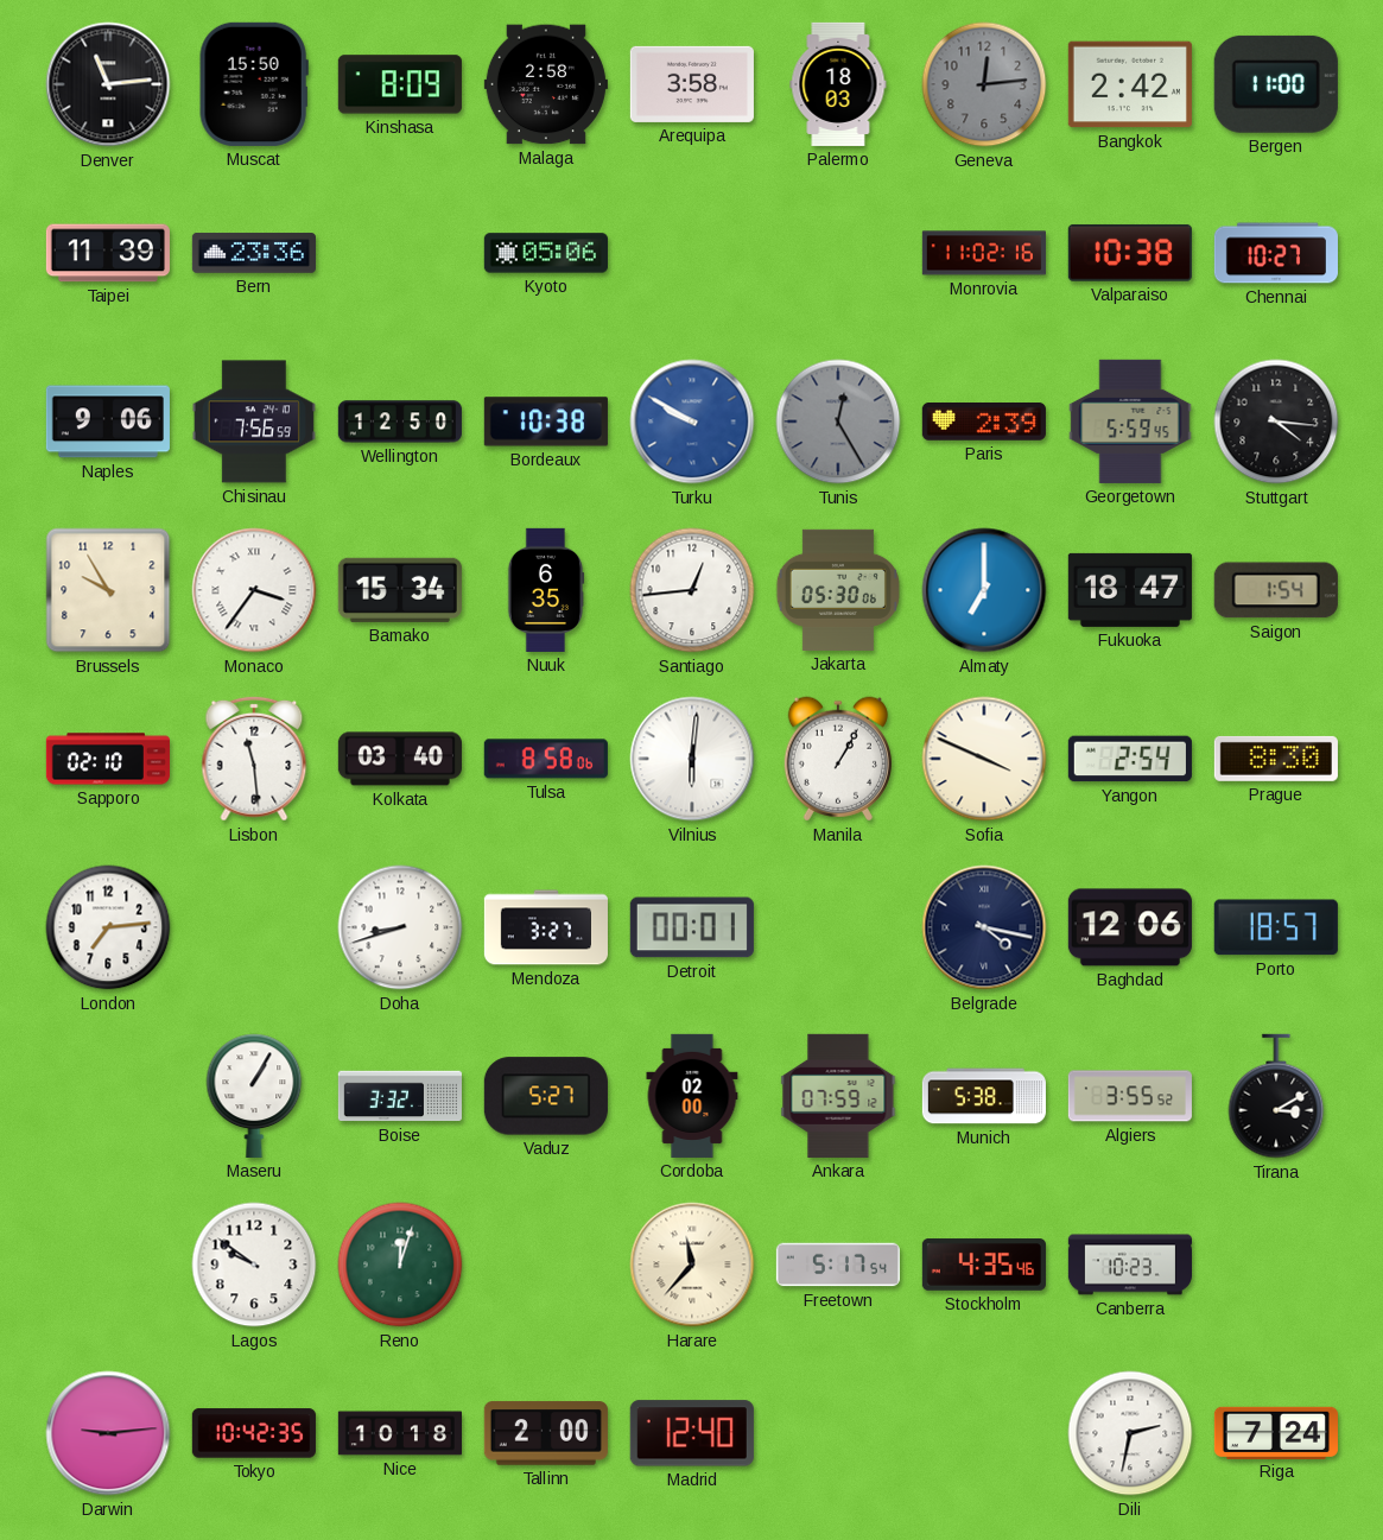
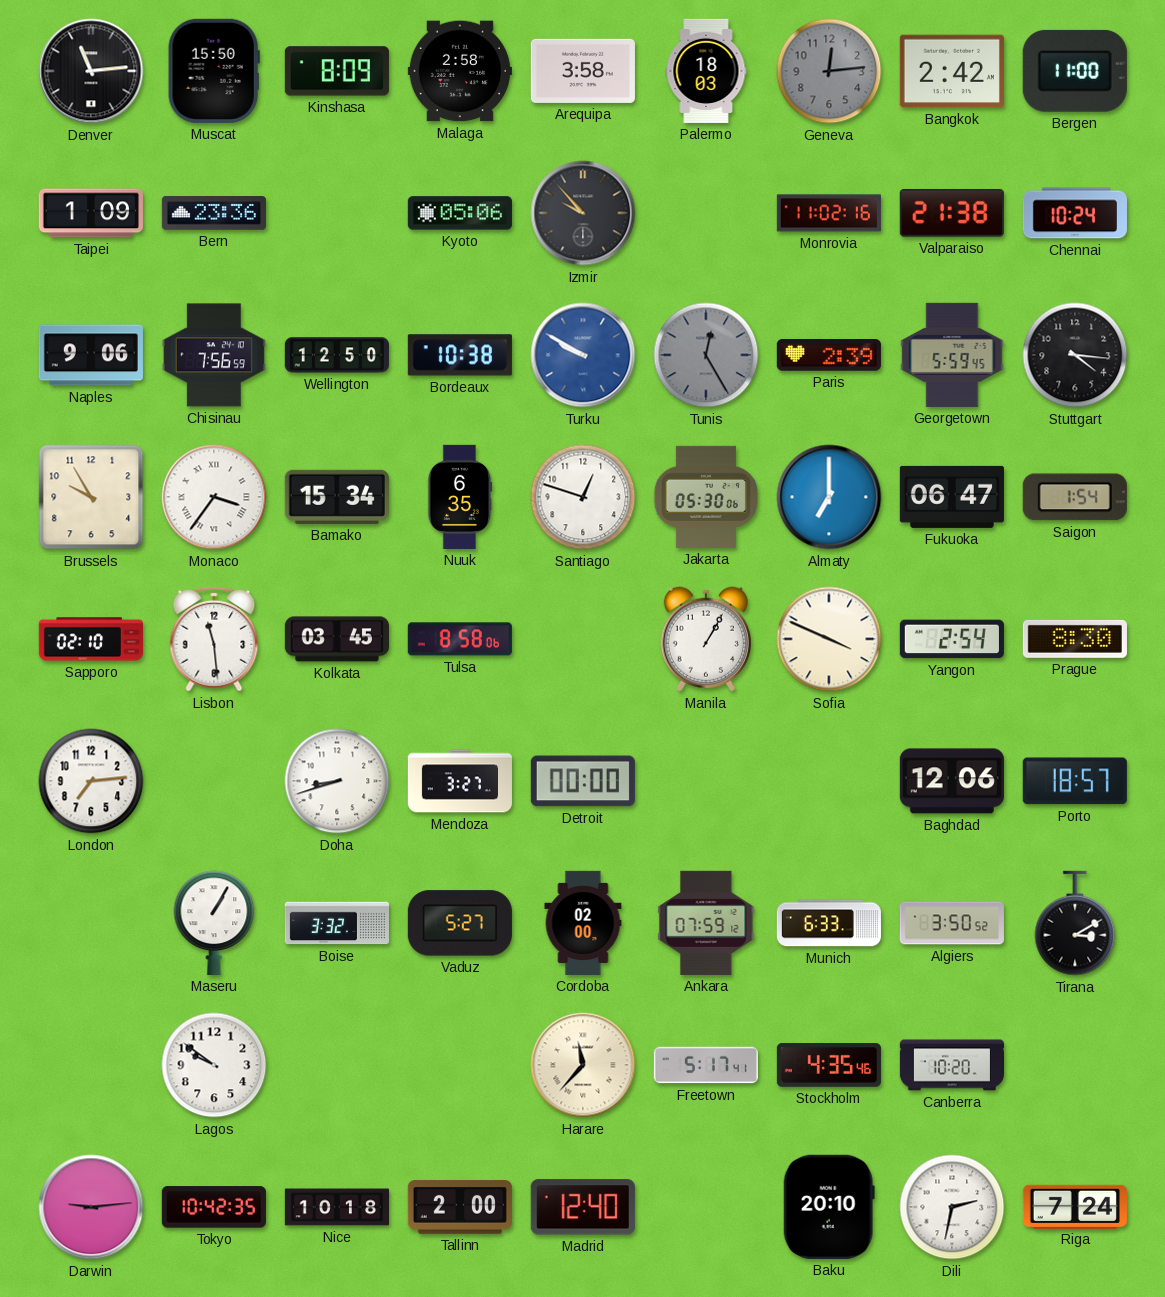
Taipei: 11:39 -> 1:09 (91, 213)
Izmir: none -> 9:53 (583, 213)
Valparaiso: 10:38 -> 21:38 (952, 213)
Chennai: 10:27 -> 10:24 (1075, 213)
Santiago: 12:44 -> 12:48 (583, 497)
Fukuoka: 18:47 -> 06:47 (952, 497)
Kolkata: 03:40 -> 03:45 (337, 639)
Vilnius: 6:01 -> none (692, 759)
Detroit: 00:01 -> 00:00 (583, 781)
Belgrade: 4:17 -> none (984, 927)
Munich: 5:38 -> 6:33 (829, 923)
Algiers: 3:55 -> 3:50 (952, 923)
Reno: 12:03 -> none (400, 1265)
Freetown: 5:17:54 -> 5:17:41 (706, 1065)
Canberra: 10:23 -> 10:20 (951, 1065)
Baku: none -> 20:10 (829, 1207)
